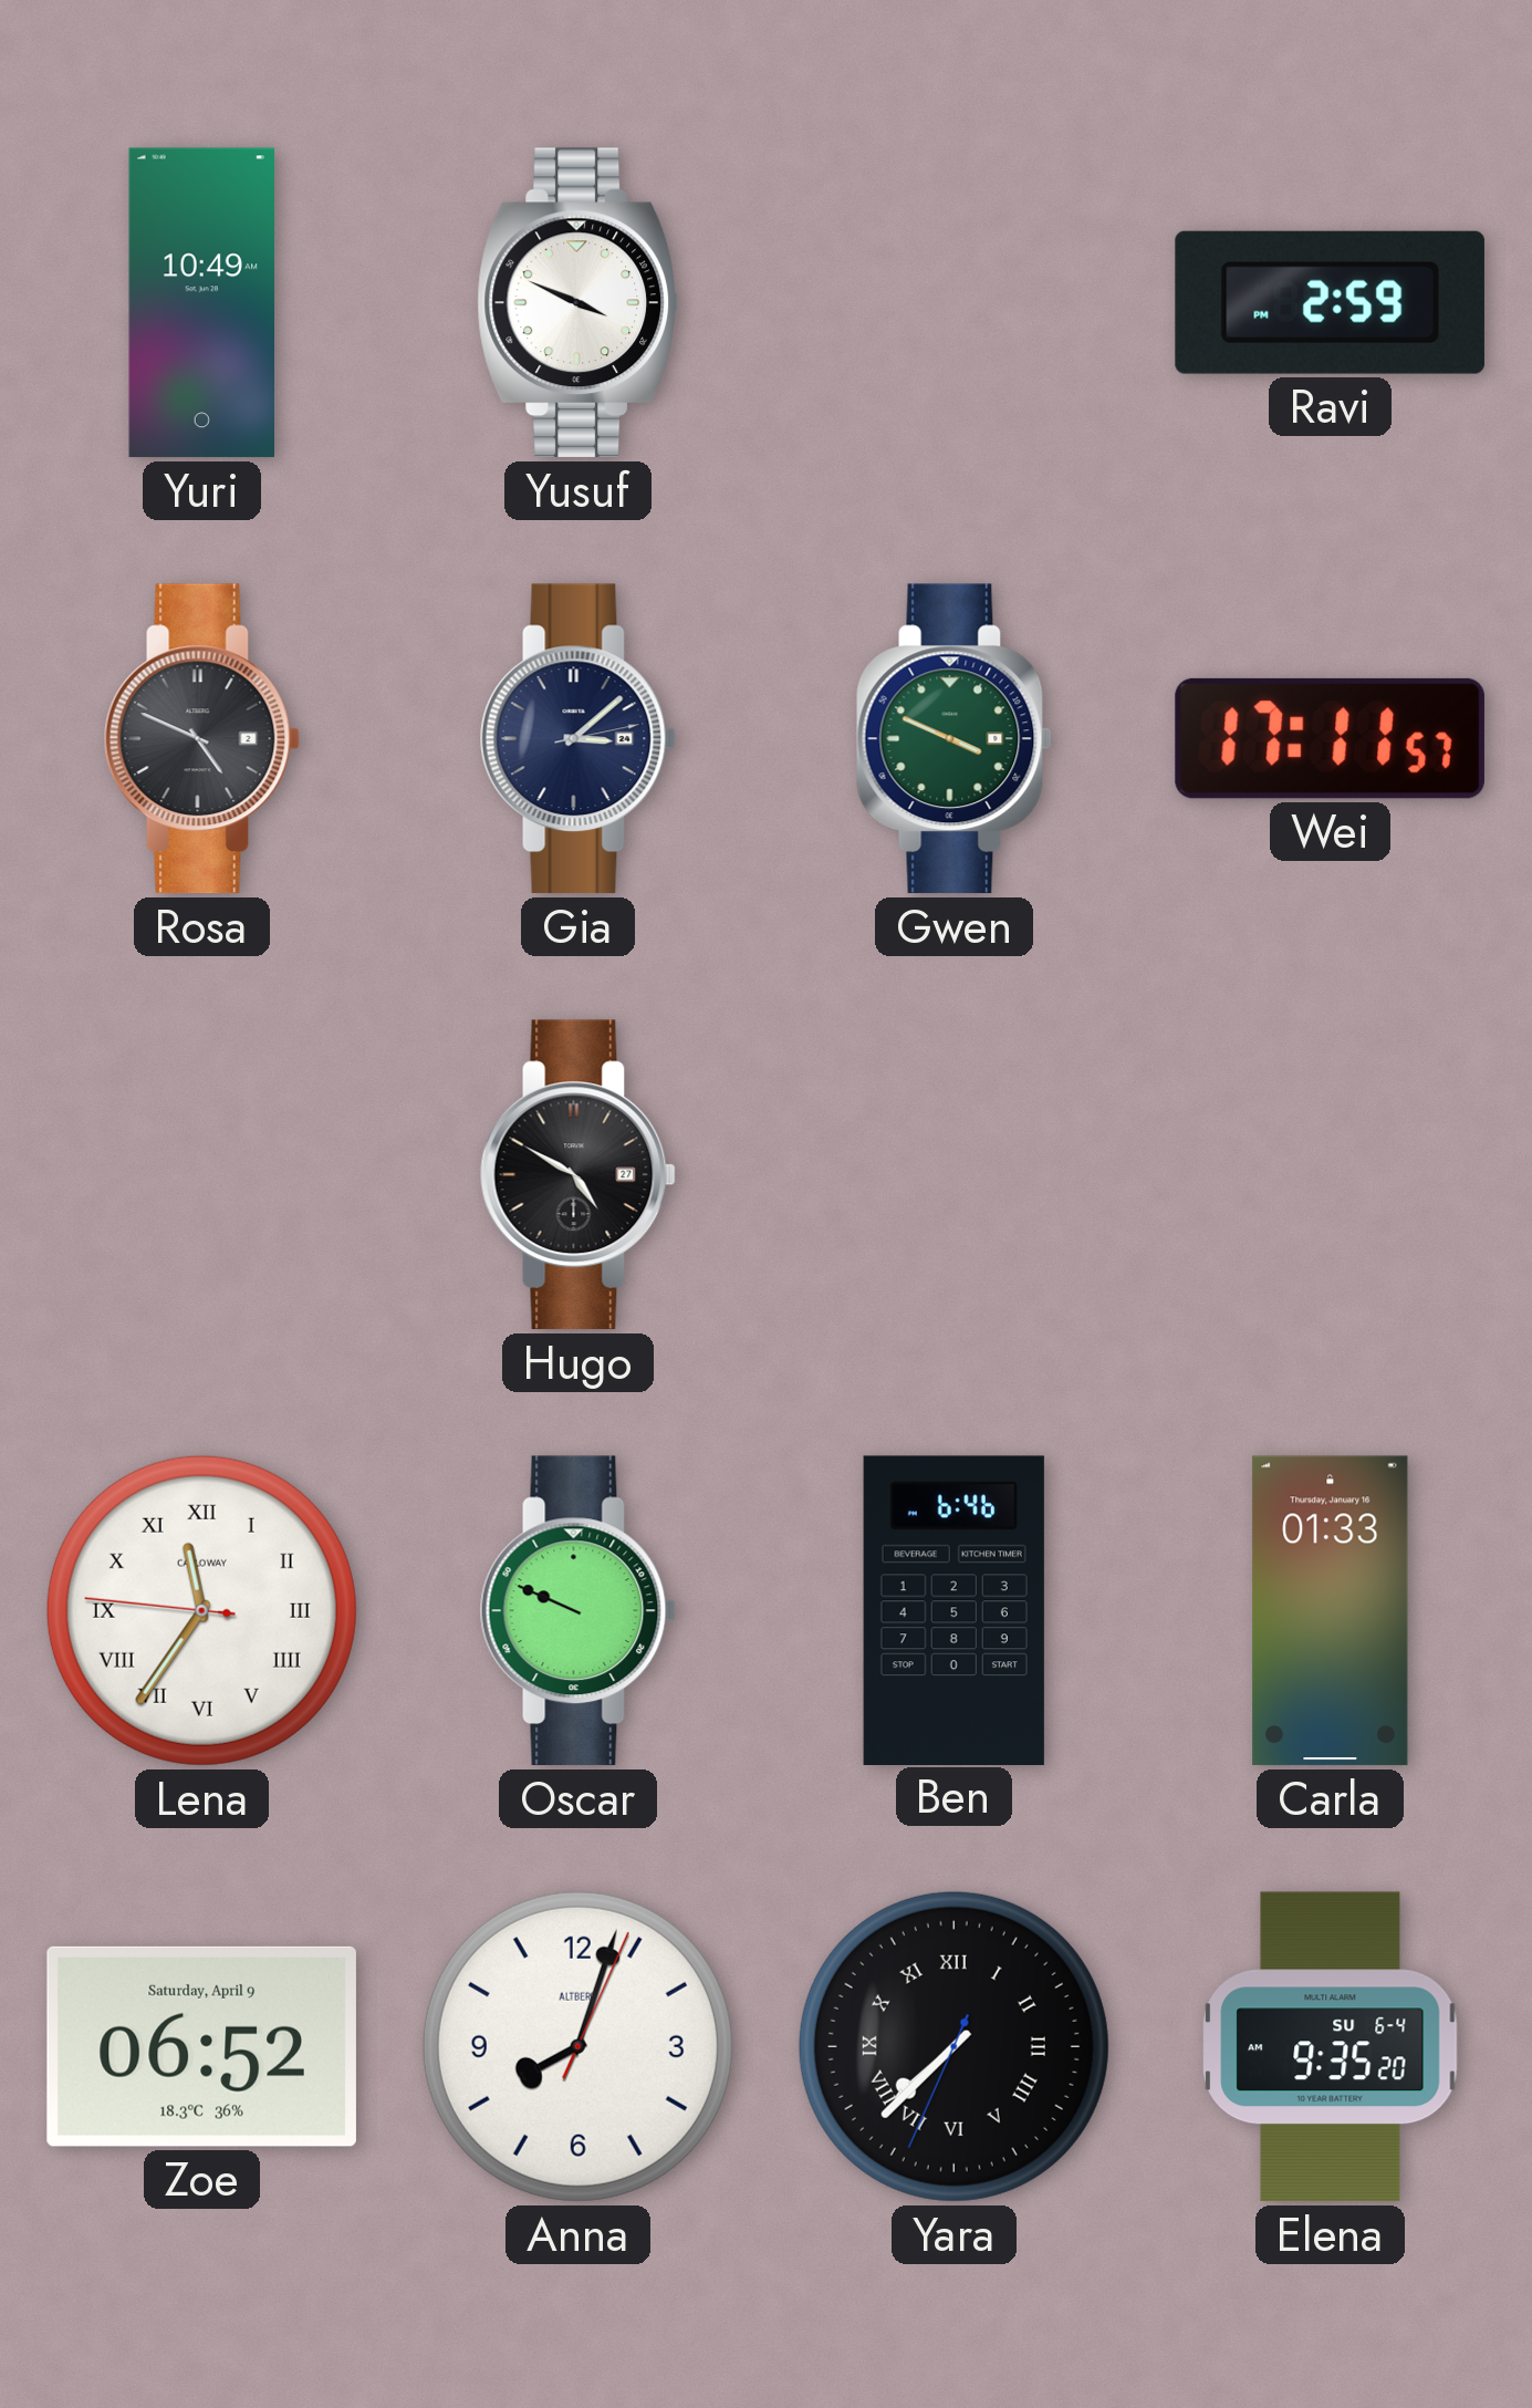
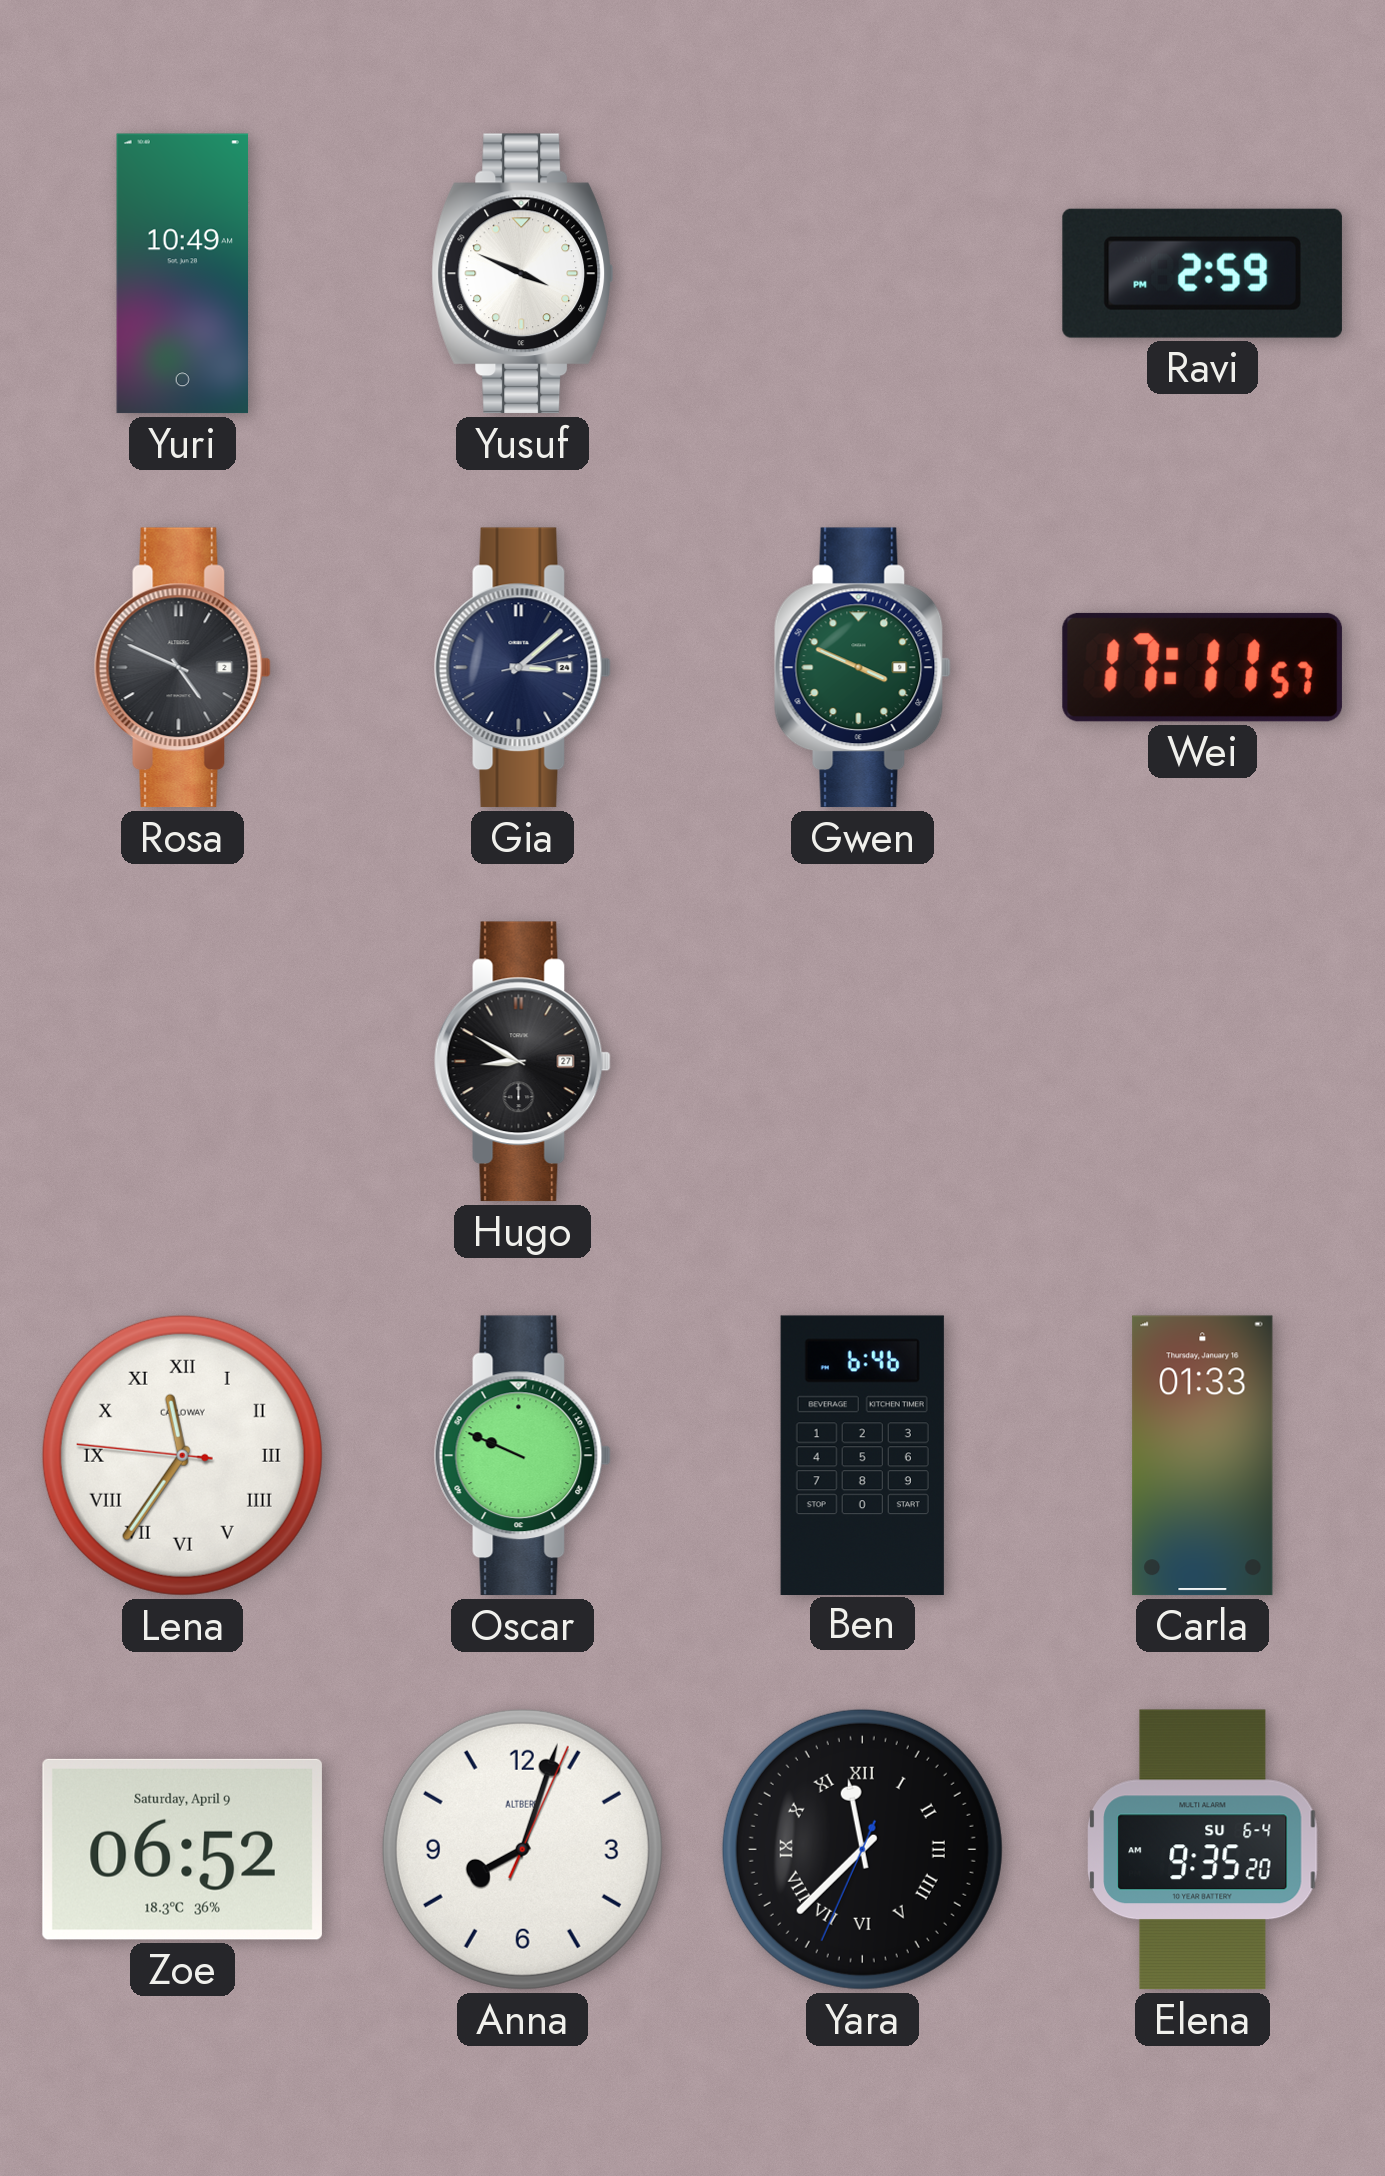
Hugo: 4:50 -> 8:50 (522, 1062)
Yara: 7:37 -> 11:37 (862, 1849)
